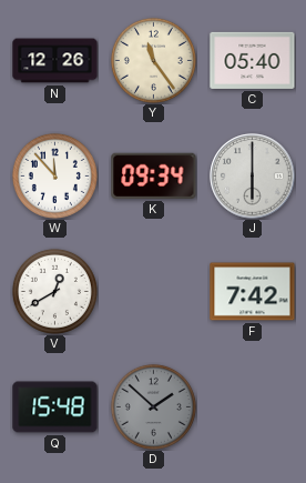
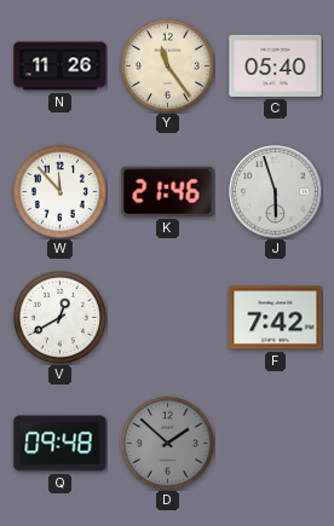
N: 12:26 -> 11:26 (61, 67)
K: 09:34 -> 21:46 (168, 191)
J: 6:00 -> 5:57 (276, 192)
Q: 15:48 -> 09:48 (61, 444)
